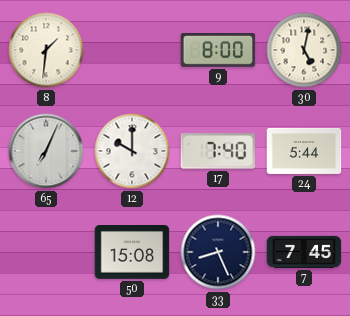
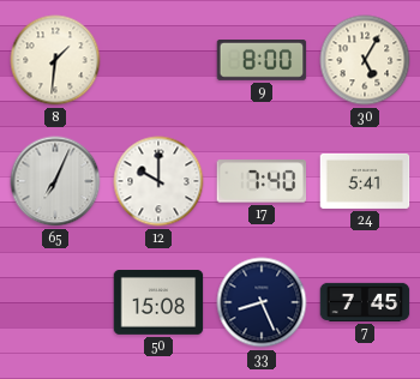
30: 5:02 -> 5:05 (365, 60)
24: 5:44 -> 5:41 (365, 181)
